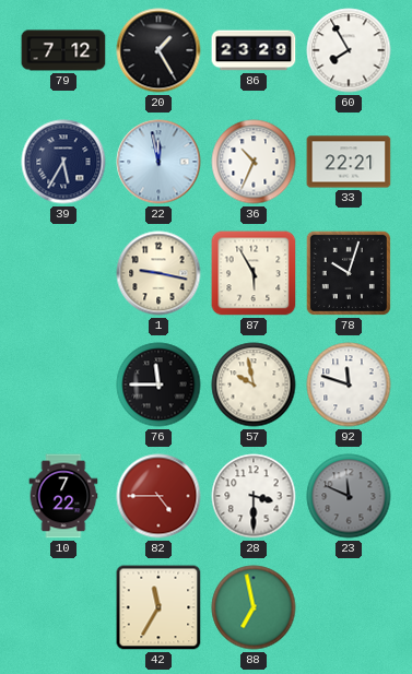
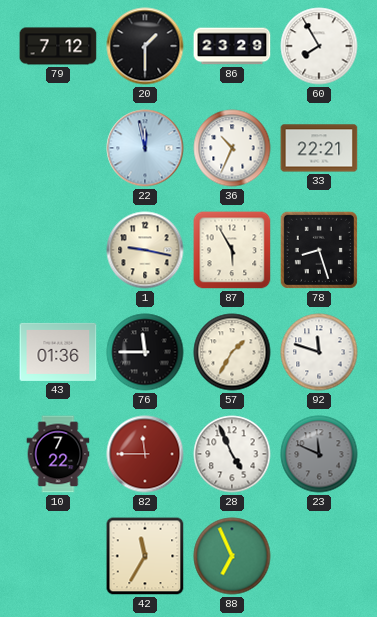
20: 1:25 -> 1:30 (145, 46)
39: 5:35 -> none (63, 162)
78: 10:03 -> 8:27 (319, 250)
43: none -> 01:36 (58, 352)
57: 9:58 -> 1:35 (232, 352)
82: 4:45 -> 11:45 (145, 454)
28: 3:30 -> 4:56 (232, 454)
88: 6:58 -> 6:56 (232, 556)
